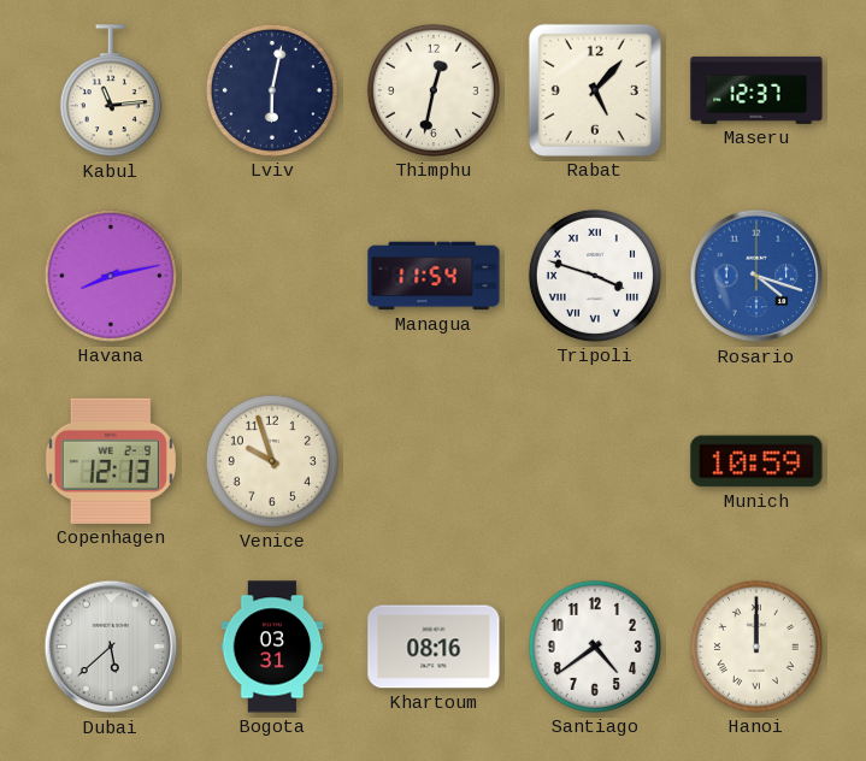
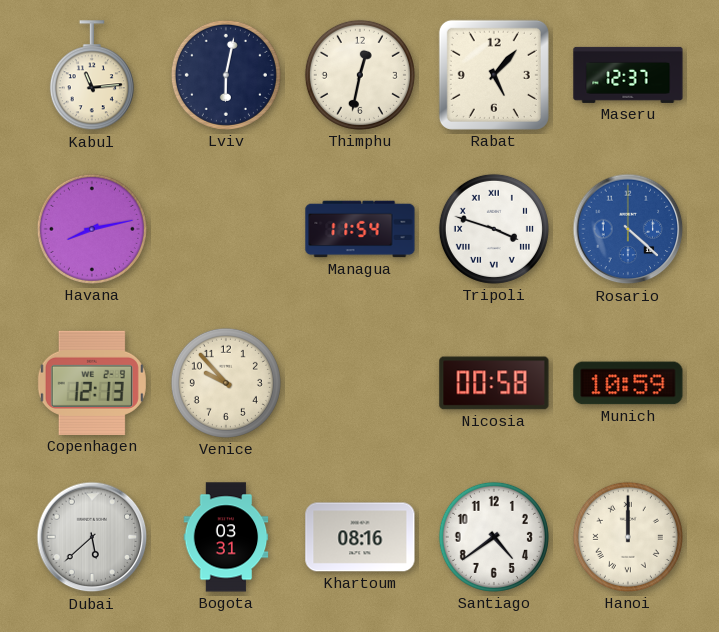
Rosario: 4:18 -> 4:22 (628, 229)
Venice: 9:57 -> 9:53 (226, 383)
Nicosia: none -> 00:58 (494, 383)
